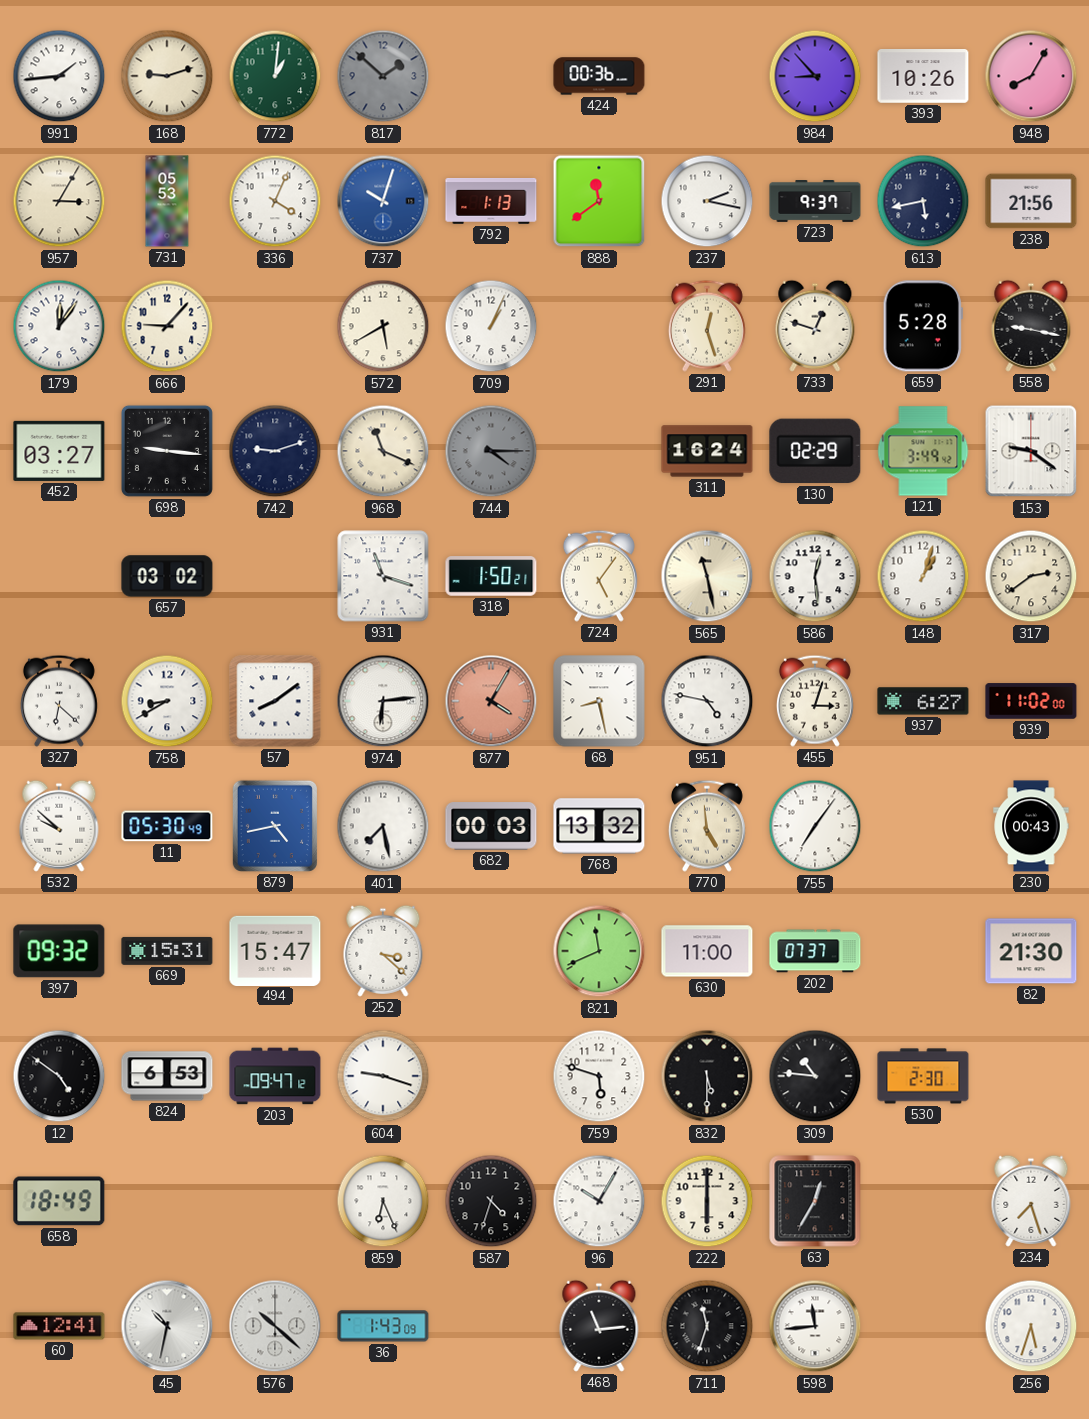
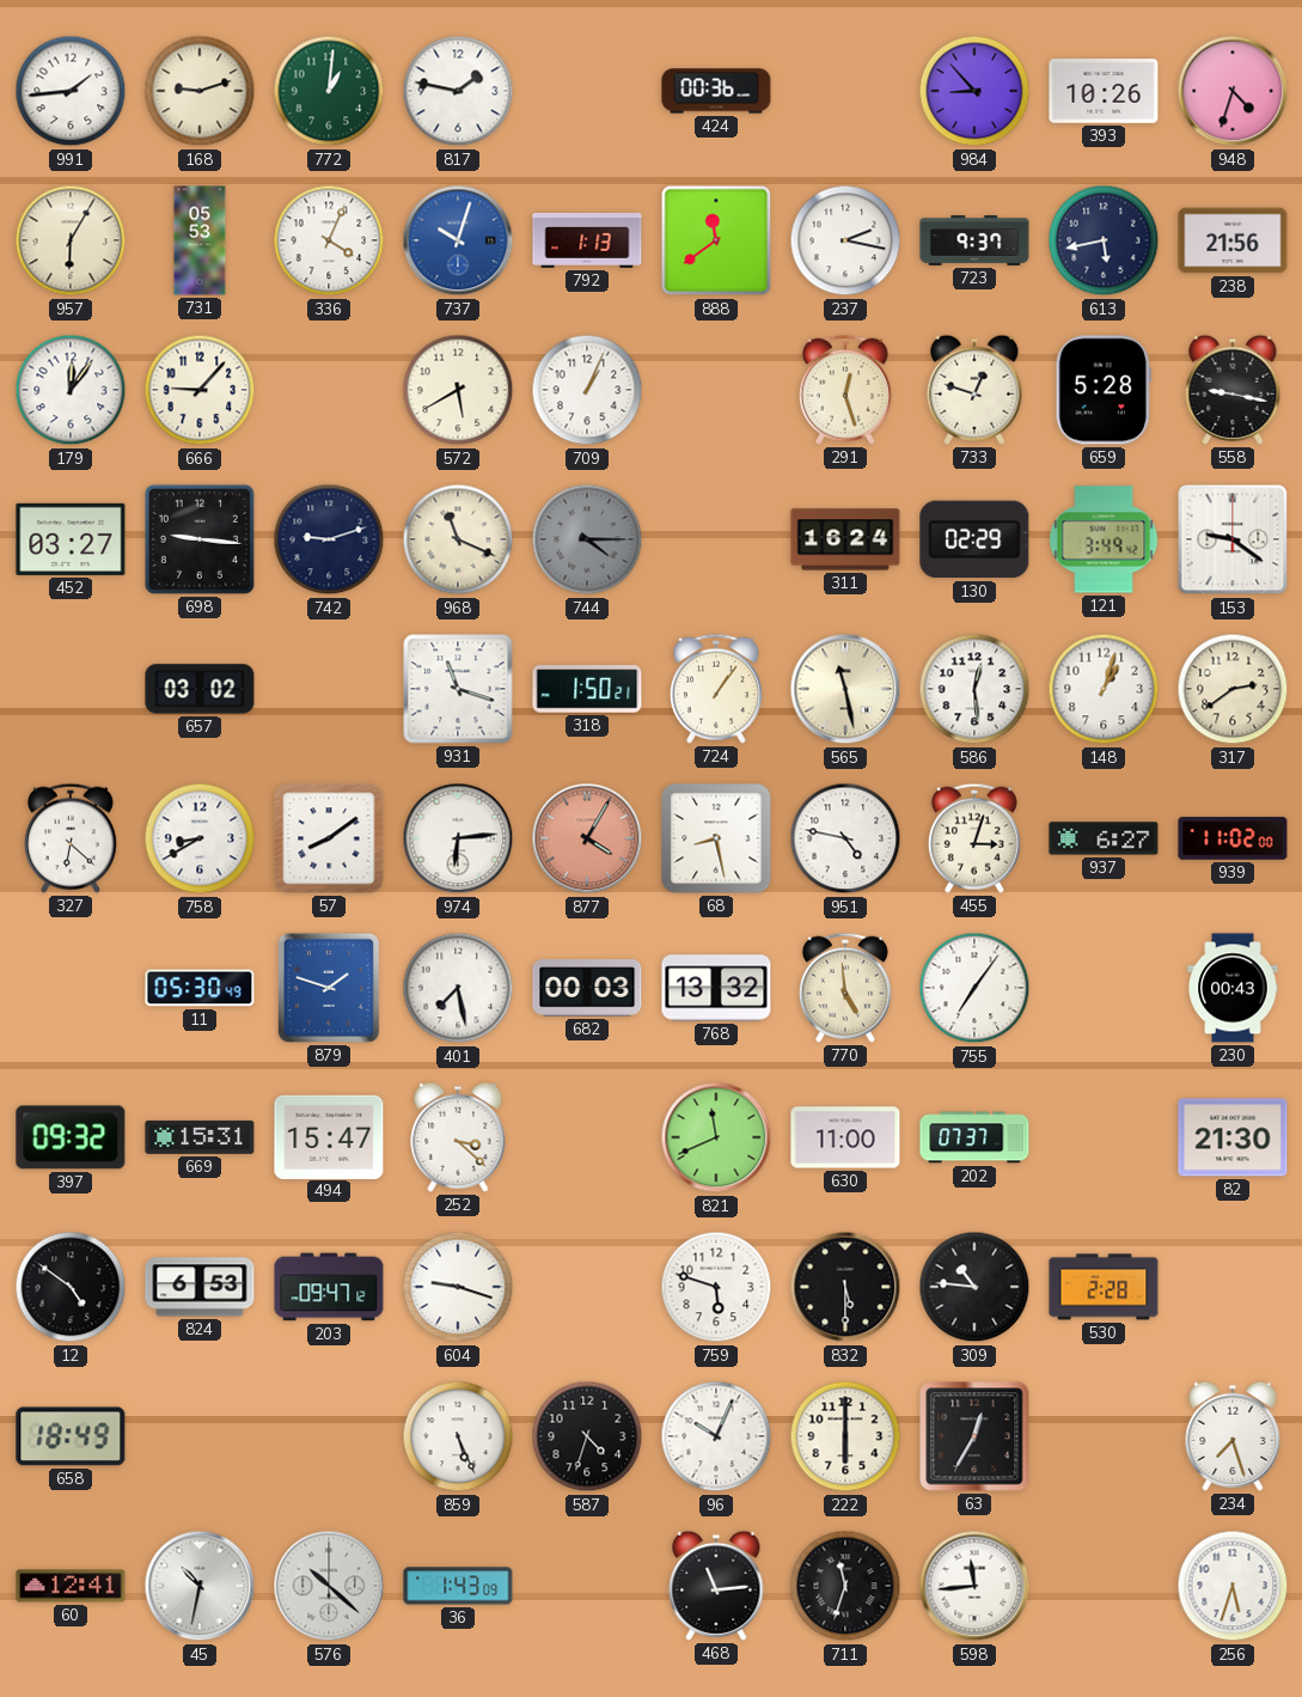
817: 1:52 -> 1:47 (458, 91)
817 dial: grey -> white (458, 91)
948: 8:05 -> 4:33 (1233, 91)
957: 3:05 -> 6:05 (71, 240)
724: 5:06 -> 1:06 (716, 689)
532: 9:52 -> none (59, 826)
879: 4:43 -> 1:48 (329, 988)
530: 2:30 -> 2:28 (1104, 1287)
859: 6:26 -> 5:26 (458, 1436)
96: 10:05 -> 10:04 (716, 1436)
